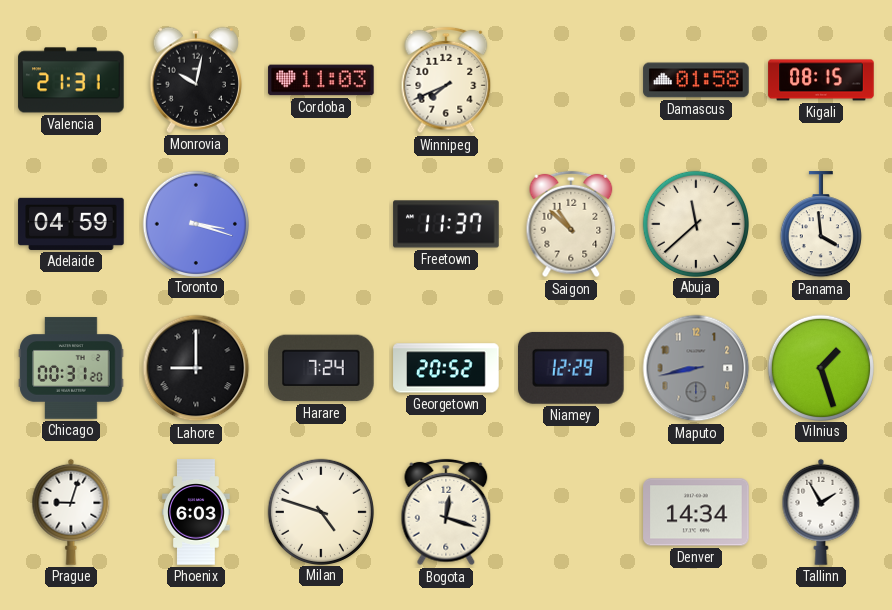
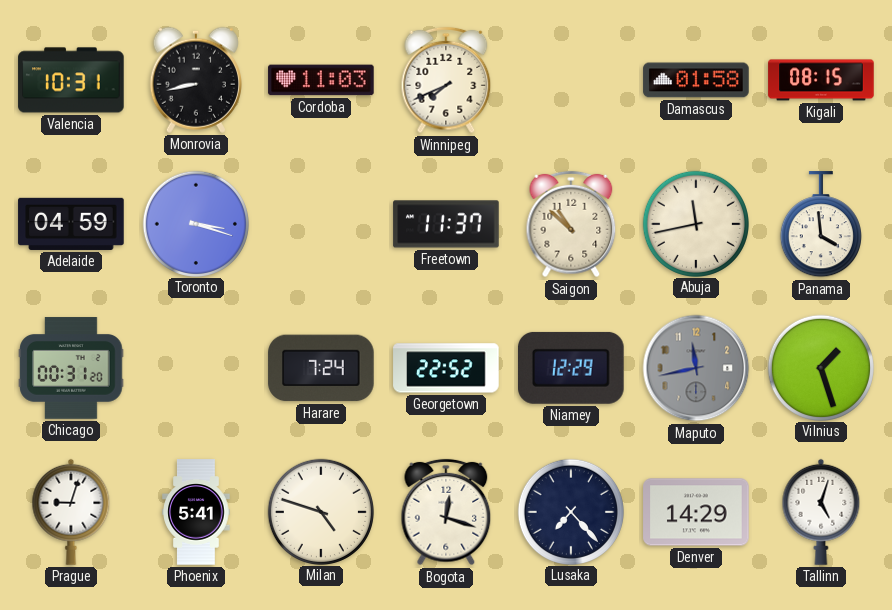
Valencia: 21:31 -> 10:31 (71, 80)
Monrovia: 10:02 -> 8:43 (196, 80)
Abuja: 11:38 -> 11:43 (695, 223)
Lahore: 9:00 -> none (196, 368)
Georgetown: 20:52 -> 22:52 (446, 368)
Maputo: 8:43 -> 11:43 (696, 368)
Phoenix: 6:03 -> 5:41 (196, 512)
Lusaka: none -> 7:23 (570, 511)
Denver: 14:34 -> 14:29 (696, 512)
Tallinn: 1:55 -> 5:03 (821, 512)
